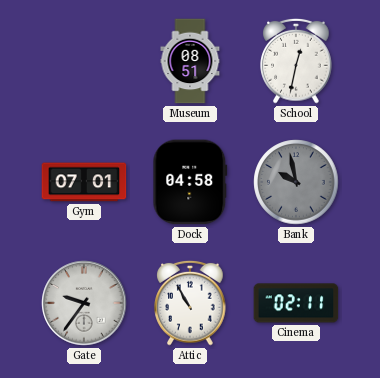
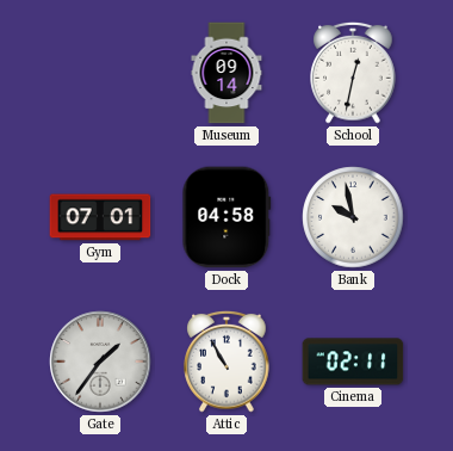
Museum: 08:51 -> 09:14 (226, 73)
Bank dial: grey -> white (353, 217)
Gate: 9:36 -> 1:36 (100, 362)
